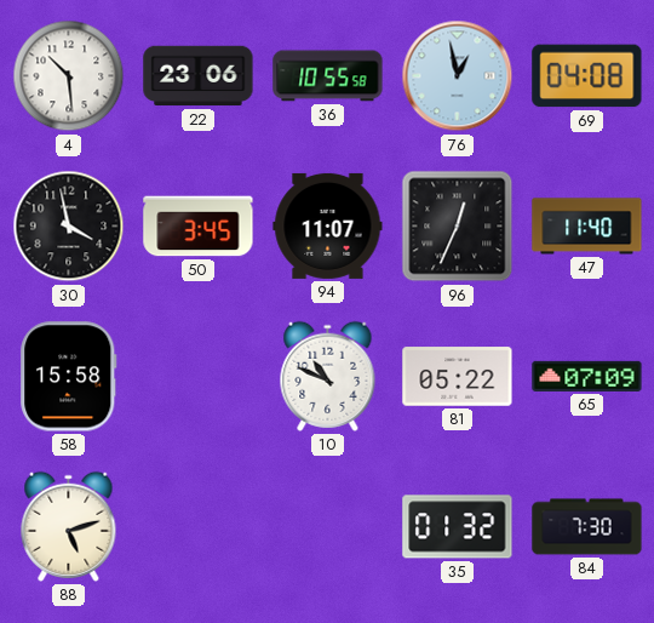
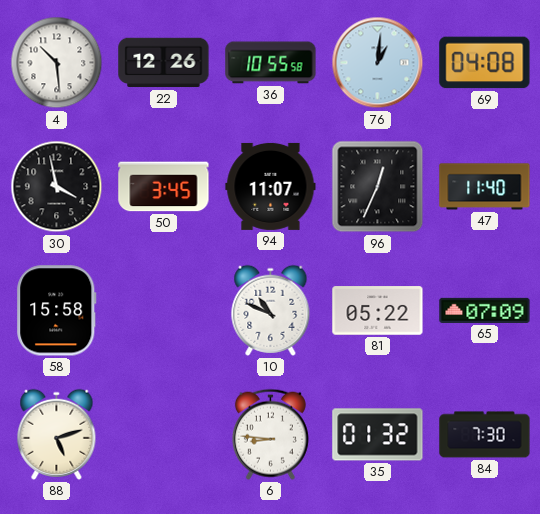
22: 23:06 -> 12:26 (164, 63)
76: 12:58 -> 1:01 (378, 63)
6: none -> 8:46 (270, 434)
